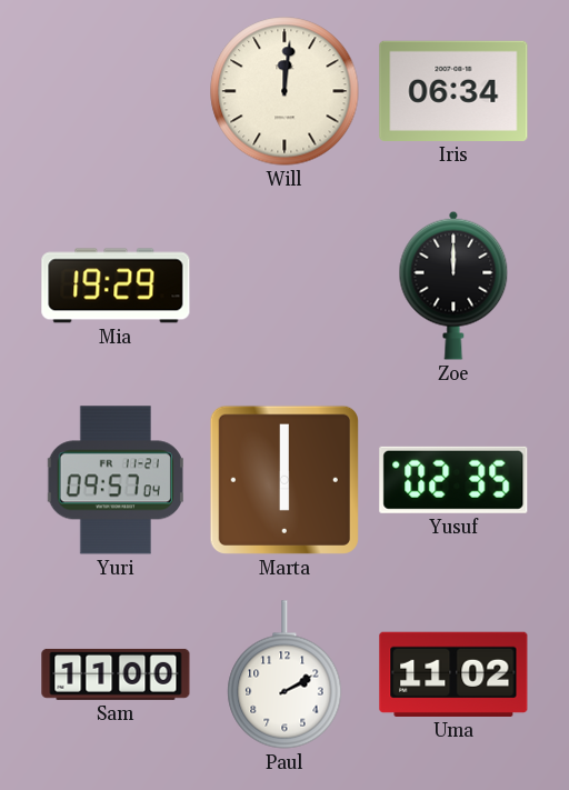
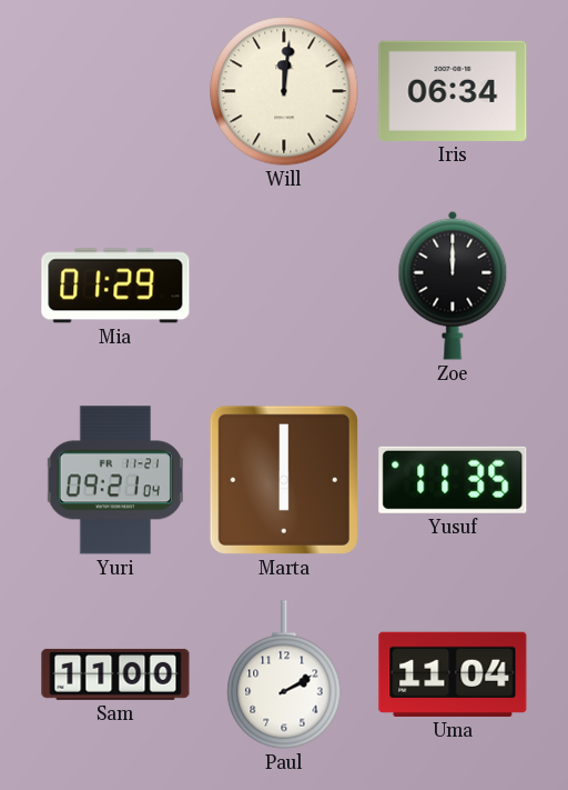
Mia: 19:29 -> 01:29 (115, 286)
Yuri: 09:57 -> 09:21 (115, 480)
Yusuf: 02:35 -> 11:35 (453, 480)
Uma: 11:02 -> 11:04 (453, 674)
